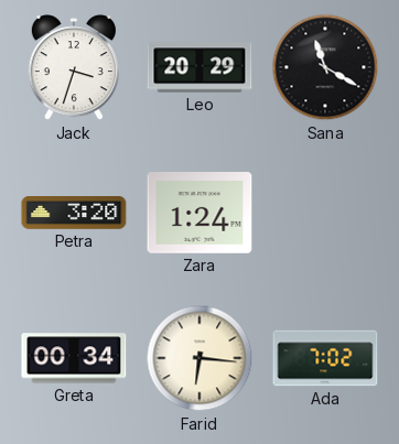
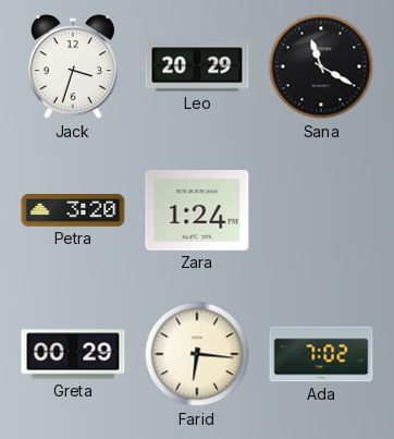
Greta: 00:34 -> 00:29 (73, 354)
